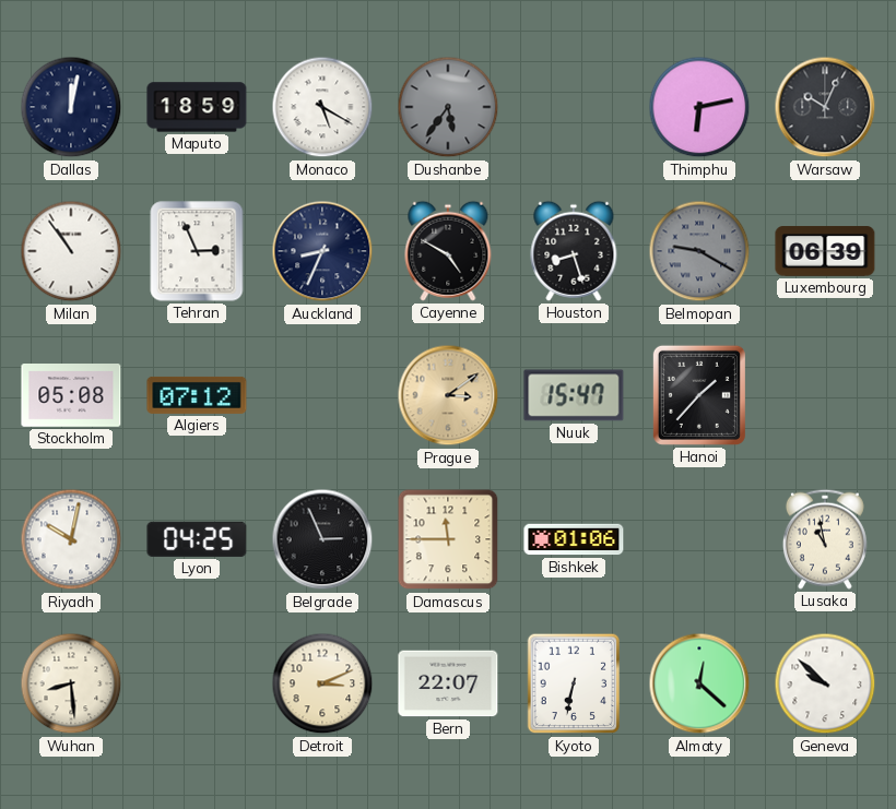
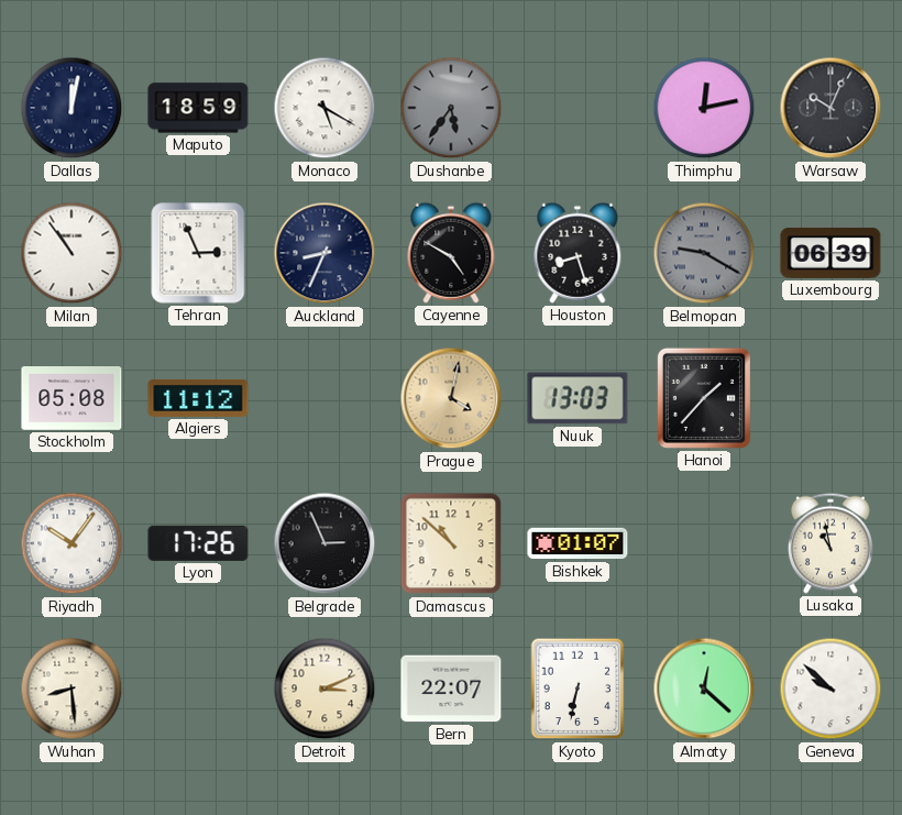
Thimphu: 6:13 -> 12:13 (704, 108)
Algiers: 07:12 -> 11:12 (198, 398)
Prague: 3:09 -> 4:02 (451, 398)
Nuuk: 15:47 -> 13:03 (577, 398)
Riyadh: 10:02 -> 10:06 (71, 543)
Lyon: 04:25 -> 17:26 (198, 543)
Damascus: 11:45 -> 10:52 (451, 543)
Bishkek: 01:06 -> 01:07 (577, 543)
